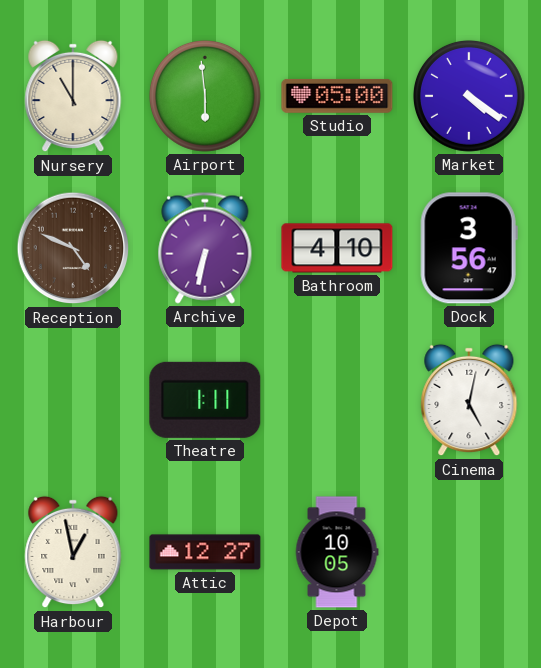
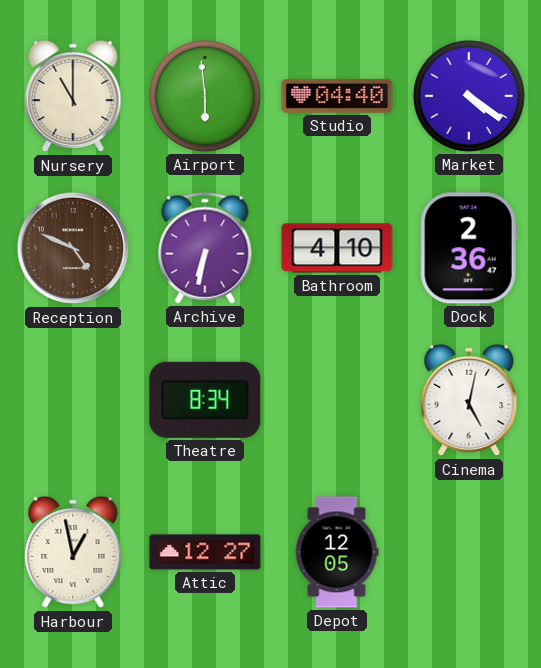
Studio: 05:00 -> 04:40 (337, 96)
Dock: 3:56 -> 2:36 (469, 248)
Theatre: 1:11 -> 8:34 (205, 400)
Depot: 10:05 -> 12:05 (337, 552)
